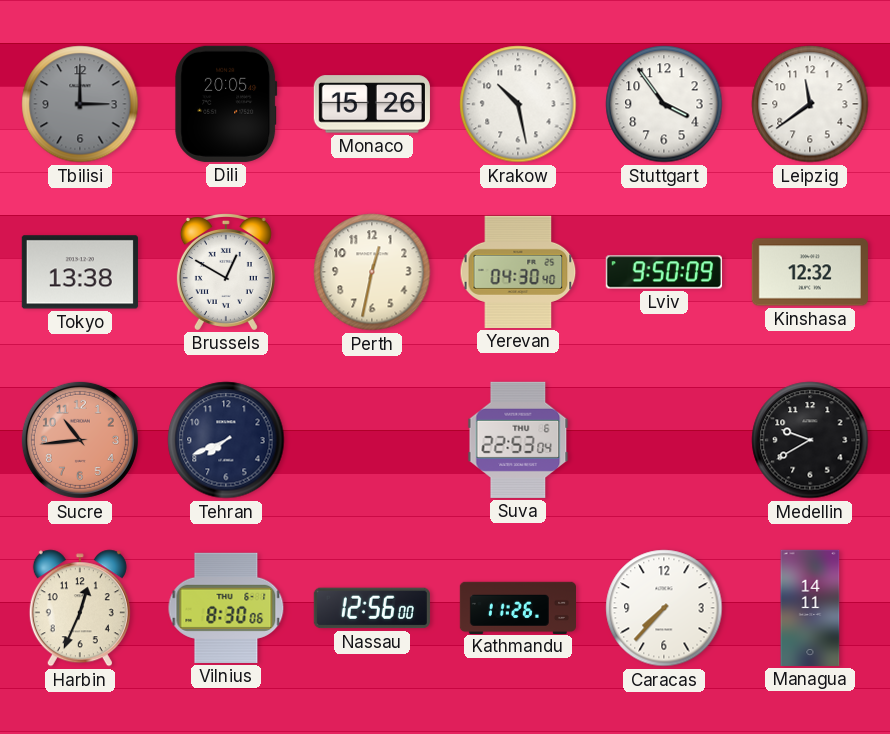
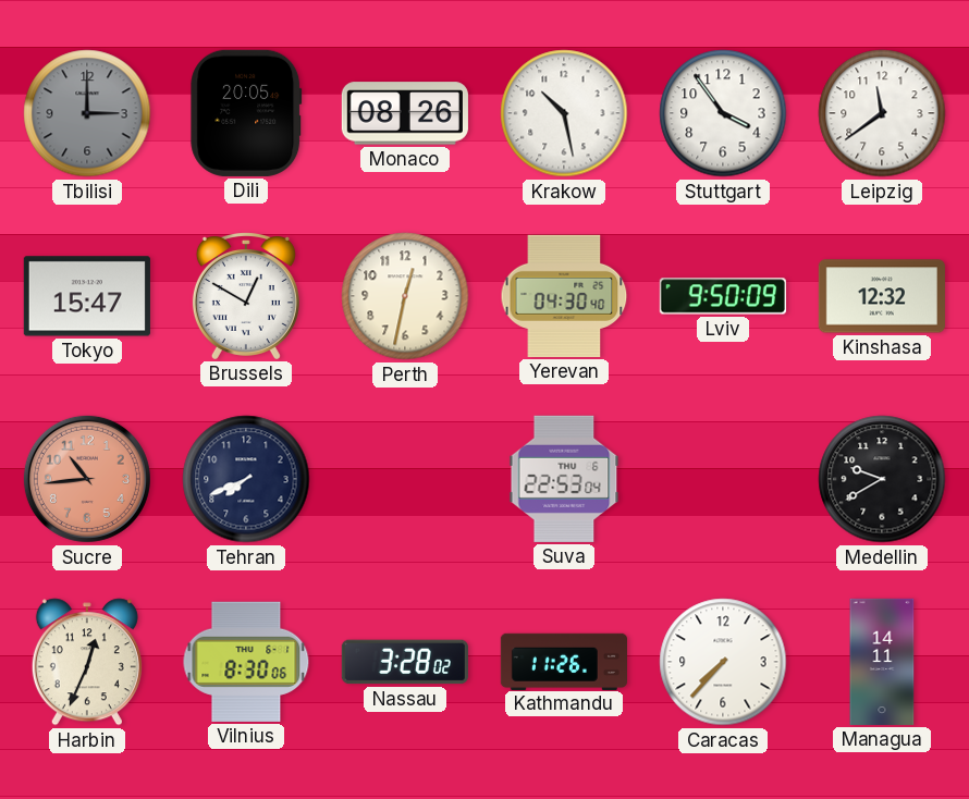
Monaco: 15:26 -> 08:26 (405, 113)
Tokyo: 13:38 -> 15:47 (87, 296)
Nassau: 12:56 -> 3:28 (405, 662)
